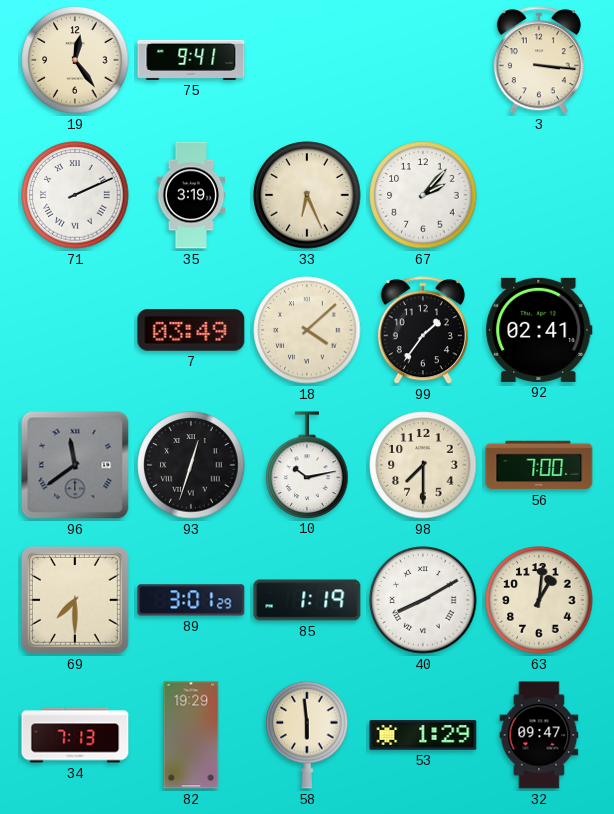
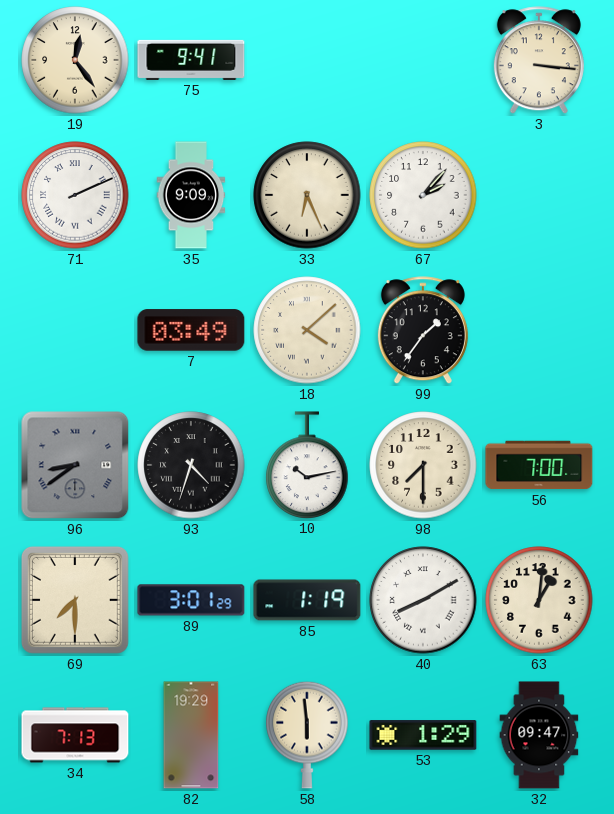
35: 3:19 -> 9:09 (191, 195)
92: 02:41 -> none (539, 330)
96: 11:39 -> 8:39 (75, 465)
93: 12:33 -> 4:33 (191, 465)
